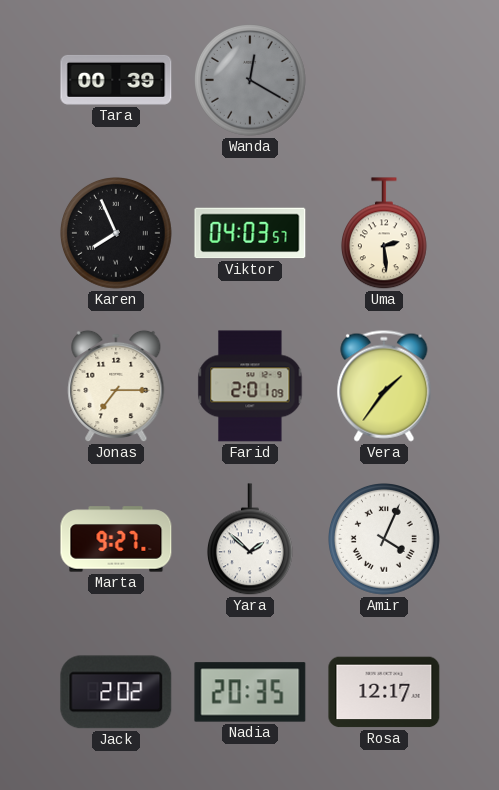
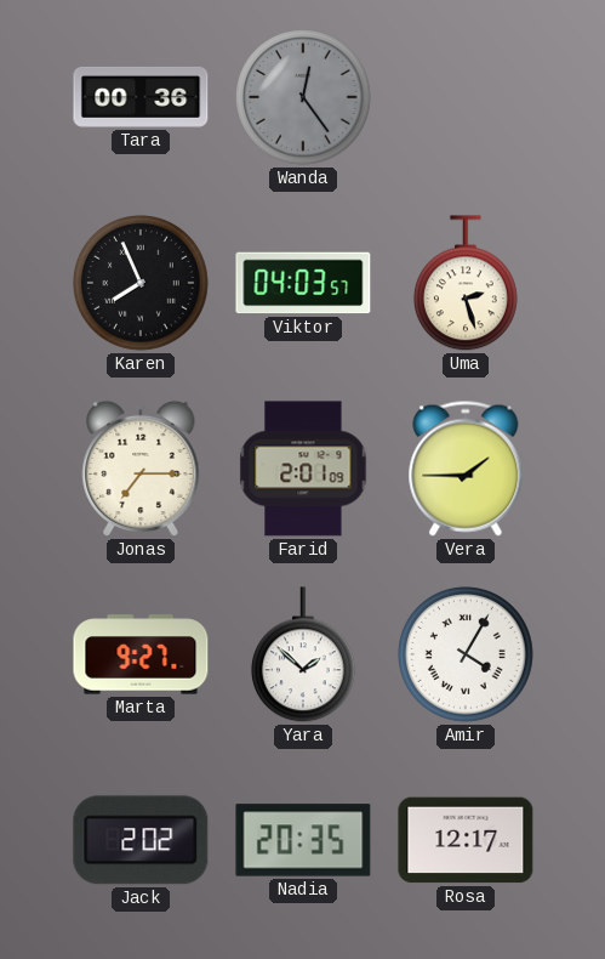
Tara: 00:39 -> 00:36 (141, 97)
Wanda: 12:20 -> 12:24 (304, 98)
Uma: 2:29 -> 2:27 (466, 284)
Vera: 1:36 -> 1:45 (466, 469)
Amir: 4:04 -> 4:05 (467, 656)
